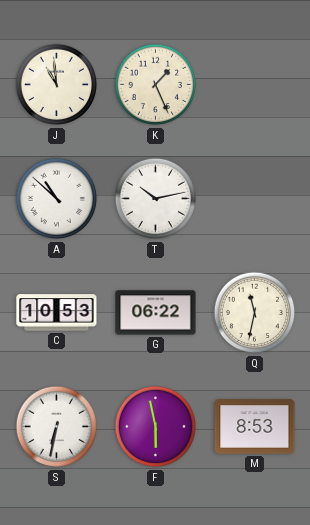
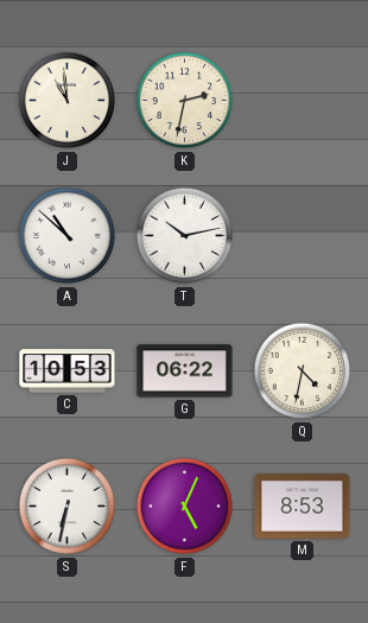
K: 1:26 -> 2:32 (185, 101)
Q: 11:32 -> 4:32 (303, 371)
F: 5:58 -> 5:04 (185, 507)
